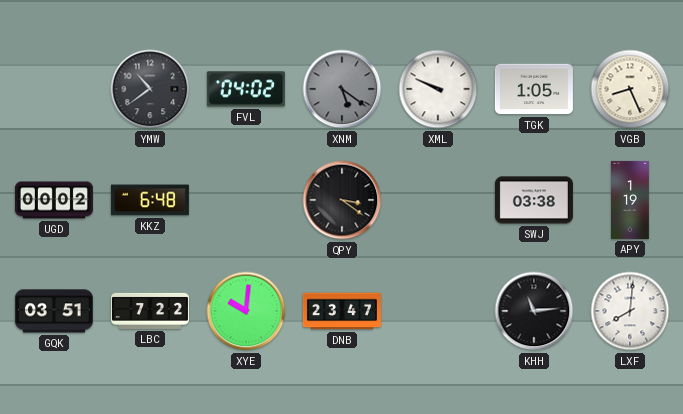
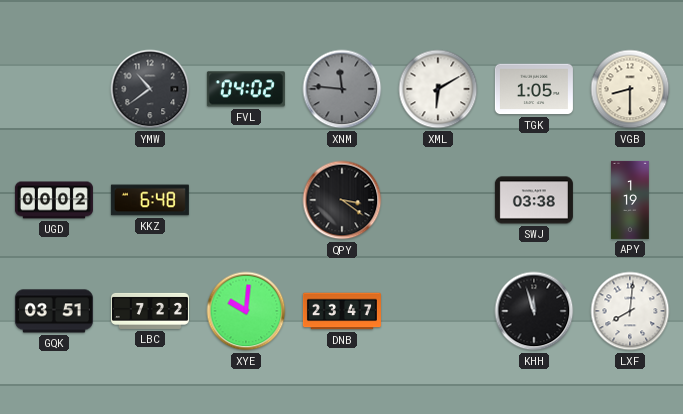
XNM: 5:21 -> 11:46 (342, 89)
XML: 9:49 -> 6:10 (438, 89)
VGB: 8:26 -> 8:30 (630, 89)
KHH: 11:14 -> 11:57 (534, 311)
